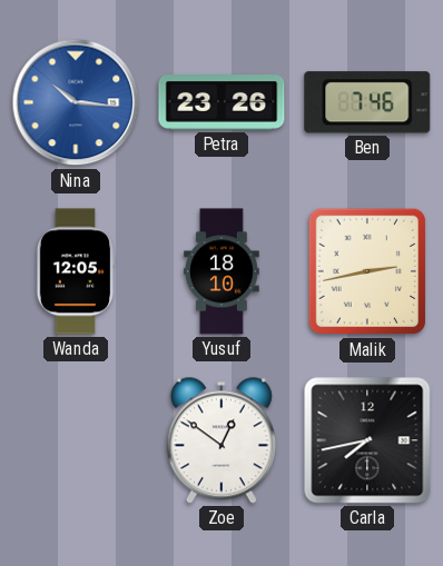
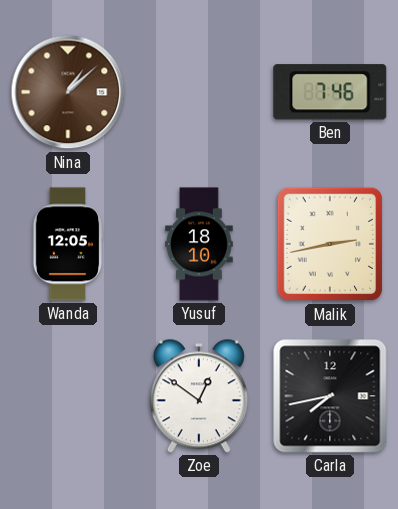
Nina: 10:16 -> 1:08 (68, 92)
Nina dial: blue -> brown (68, 92)
Petra: 23:26 -> none (221, 103)
